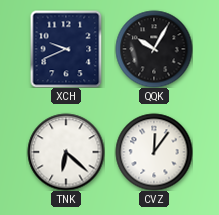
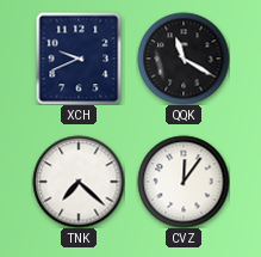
QQK: 10:05 -> 11:20 (184, 59)
TNK: 6:22 -> 7:22 (79, 182)
